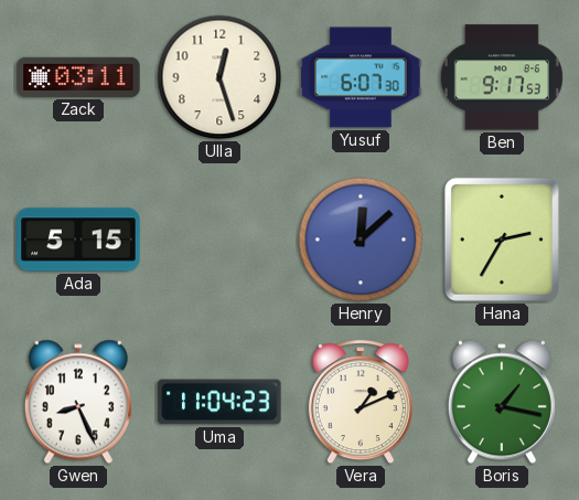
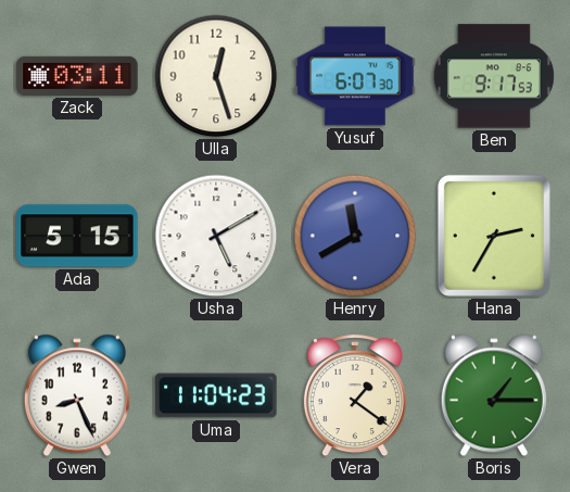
Usha: none -> 5:10 (216, 236)
Henry: 12:08 -> 11:40 (355, 236)
Vera: 1:11 -> 1:21 (355, 396)
Boris: 1:17 -> 1:15 (494, 395)
